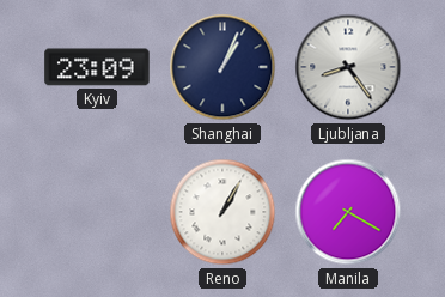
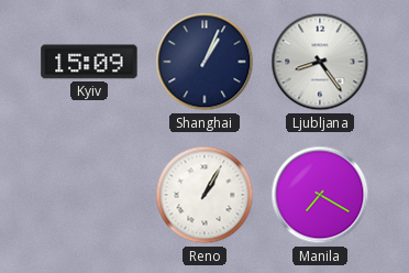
Kyiv: 23:09 -> 15:09 (89, 62)
